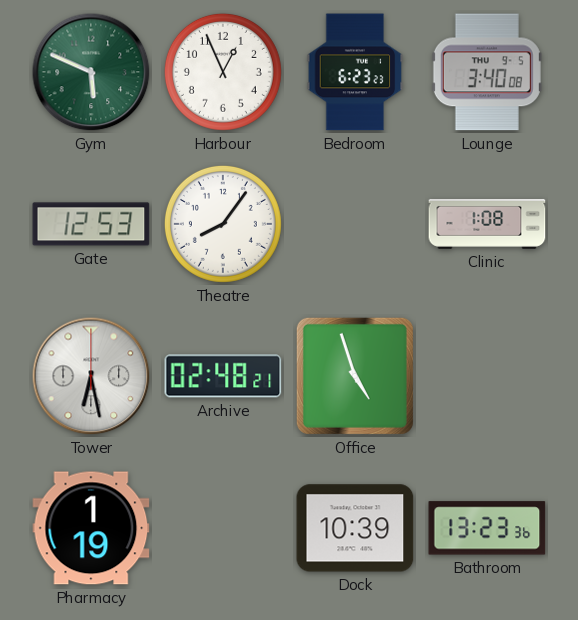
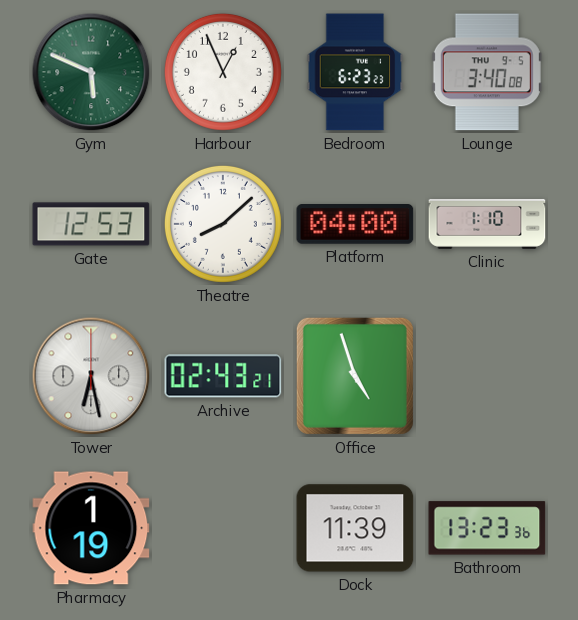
Theatre: 8:06 -> 8:08 (223, 224)
Platform: none -> 04:00 (355, 225)
Clinic: 1:08 -> 1:10 (487, 224)
Archive: 02:48 -> 02:43 (223, 376)
Dock: 10:39 -> 11:39 (355, 528)
